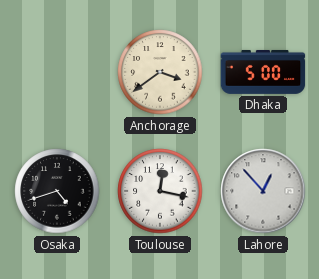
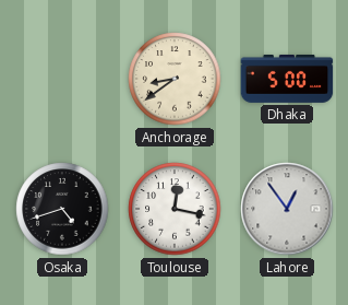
Anchorage: 3:39 -> 8:39 (175, 79)
Lahore: 12:53 -> 12:54 (287, 209)
